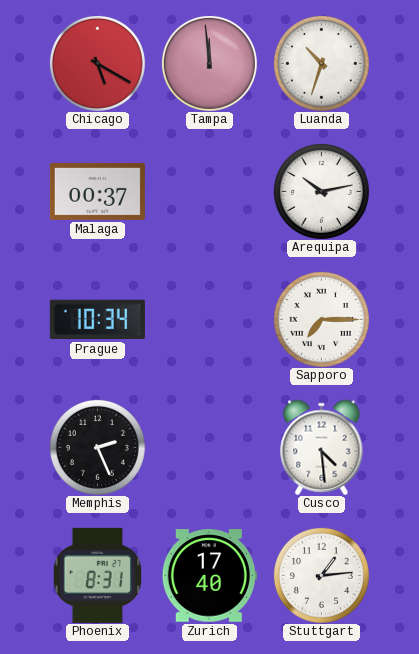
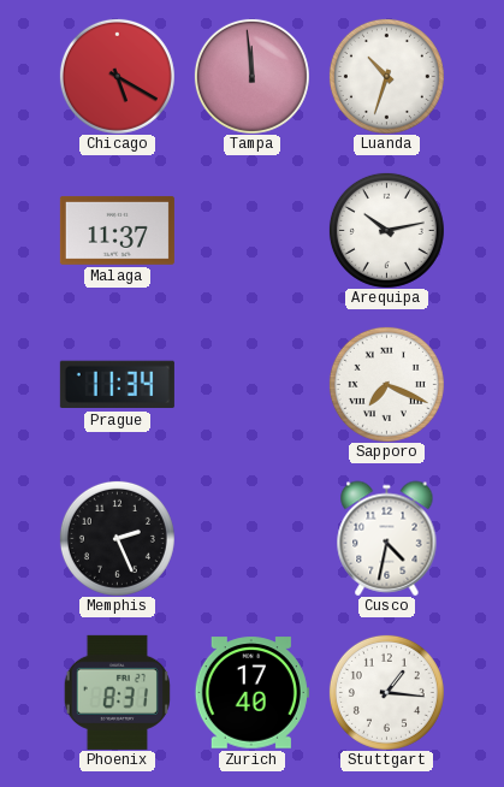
Malaga: 00:37 -> 11:37 (117, 230)
Prague: 10:34 -> 11:34 (117, 385)
Sapporo: 7:15 -> 7:19 (386, 384)
Cusco: 4:29 -> 4:32 (387, 538)
Stuttgart: 1:14 -> 1:16 (386, 692)
